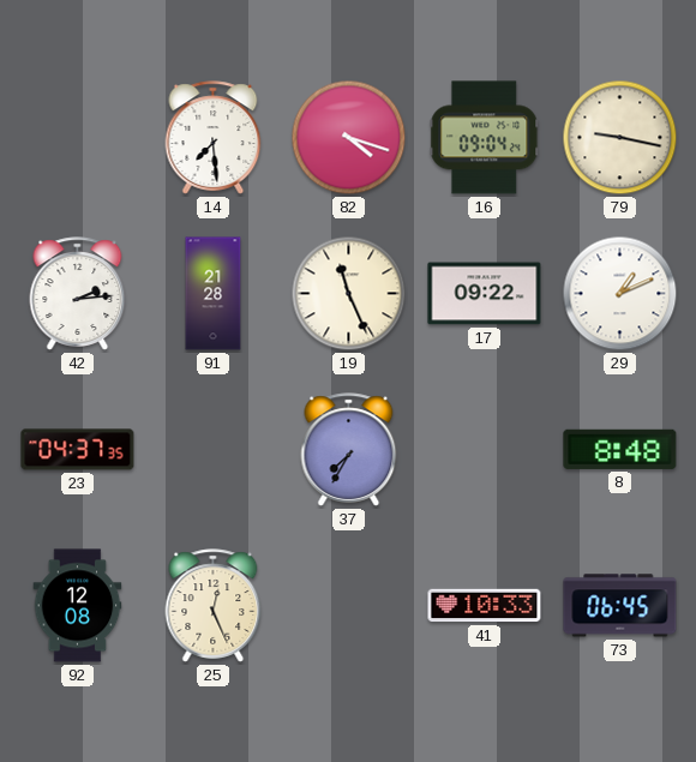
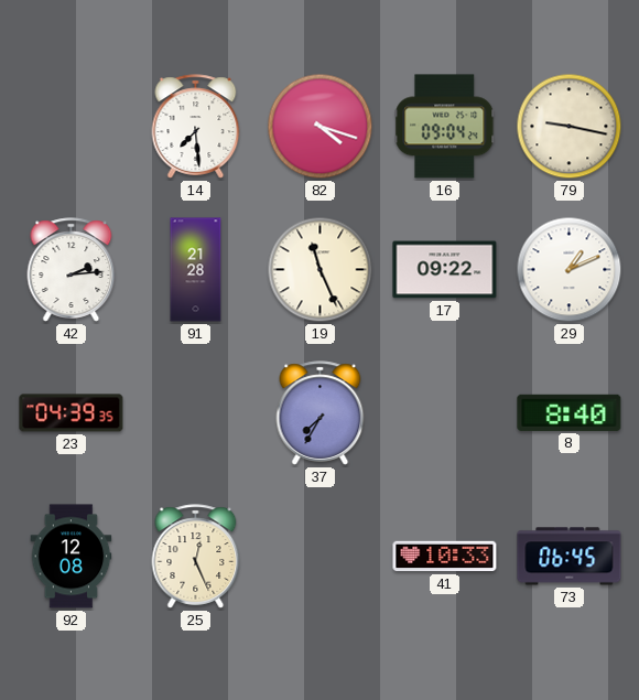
23: 04:37 -> 04:39 (72, 413)
8: 8:48 -> 8:40 (570, 412)
